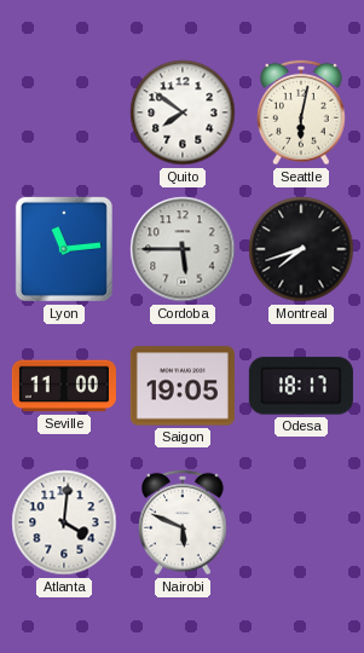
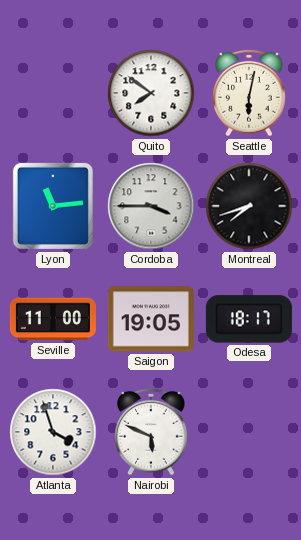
Cordoba: 5:45 -> 3:45 (151, 206)
Atlanta: 4:01 -> 3:57 (53, 432)
